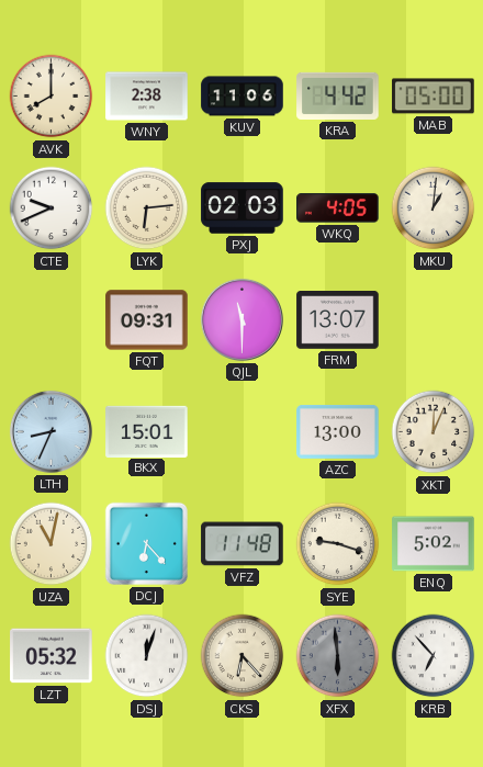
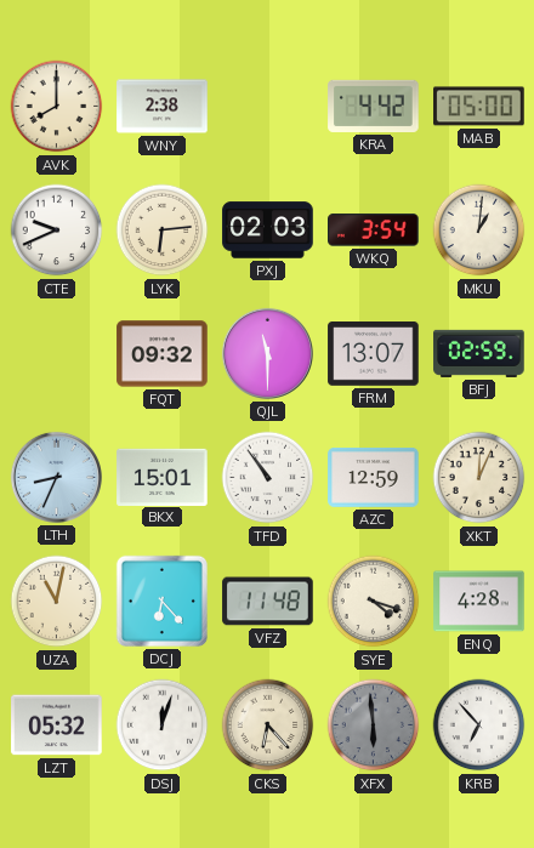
KUV: 11:06 -> none (243, 97)
WKQ: 4:05 -> 3:54 (374, 231)
FQT: 09:31 -> 09:32 (163, 354)
BFJ: none -> 02:59 (479, 353)
TFD: none -> 10:54 (268, 478)
AZC: 13:00 -> 12:59 (374, 478)
SYE: 9:18 -> 4:18 (374, 602)
ENQ: 5:02 -> 4:28 (479, 602)
